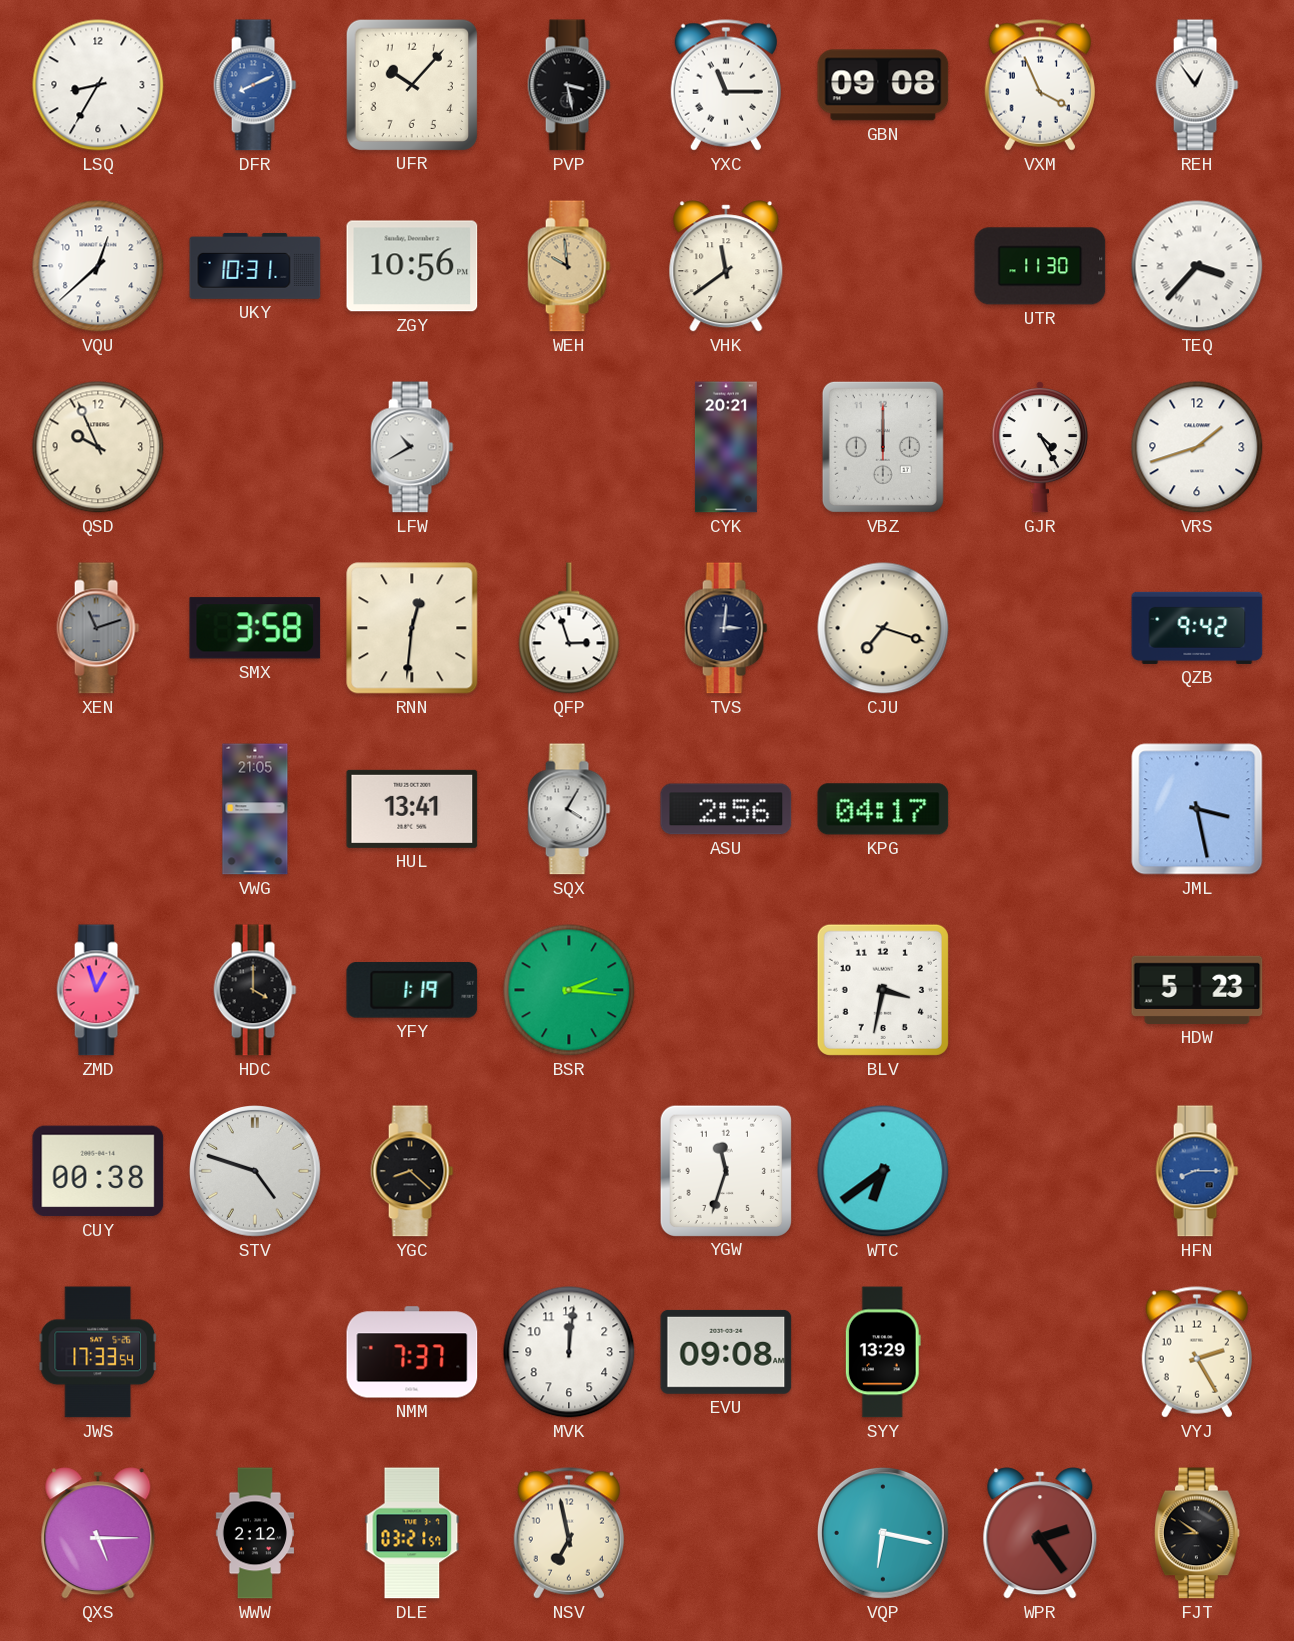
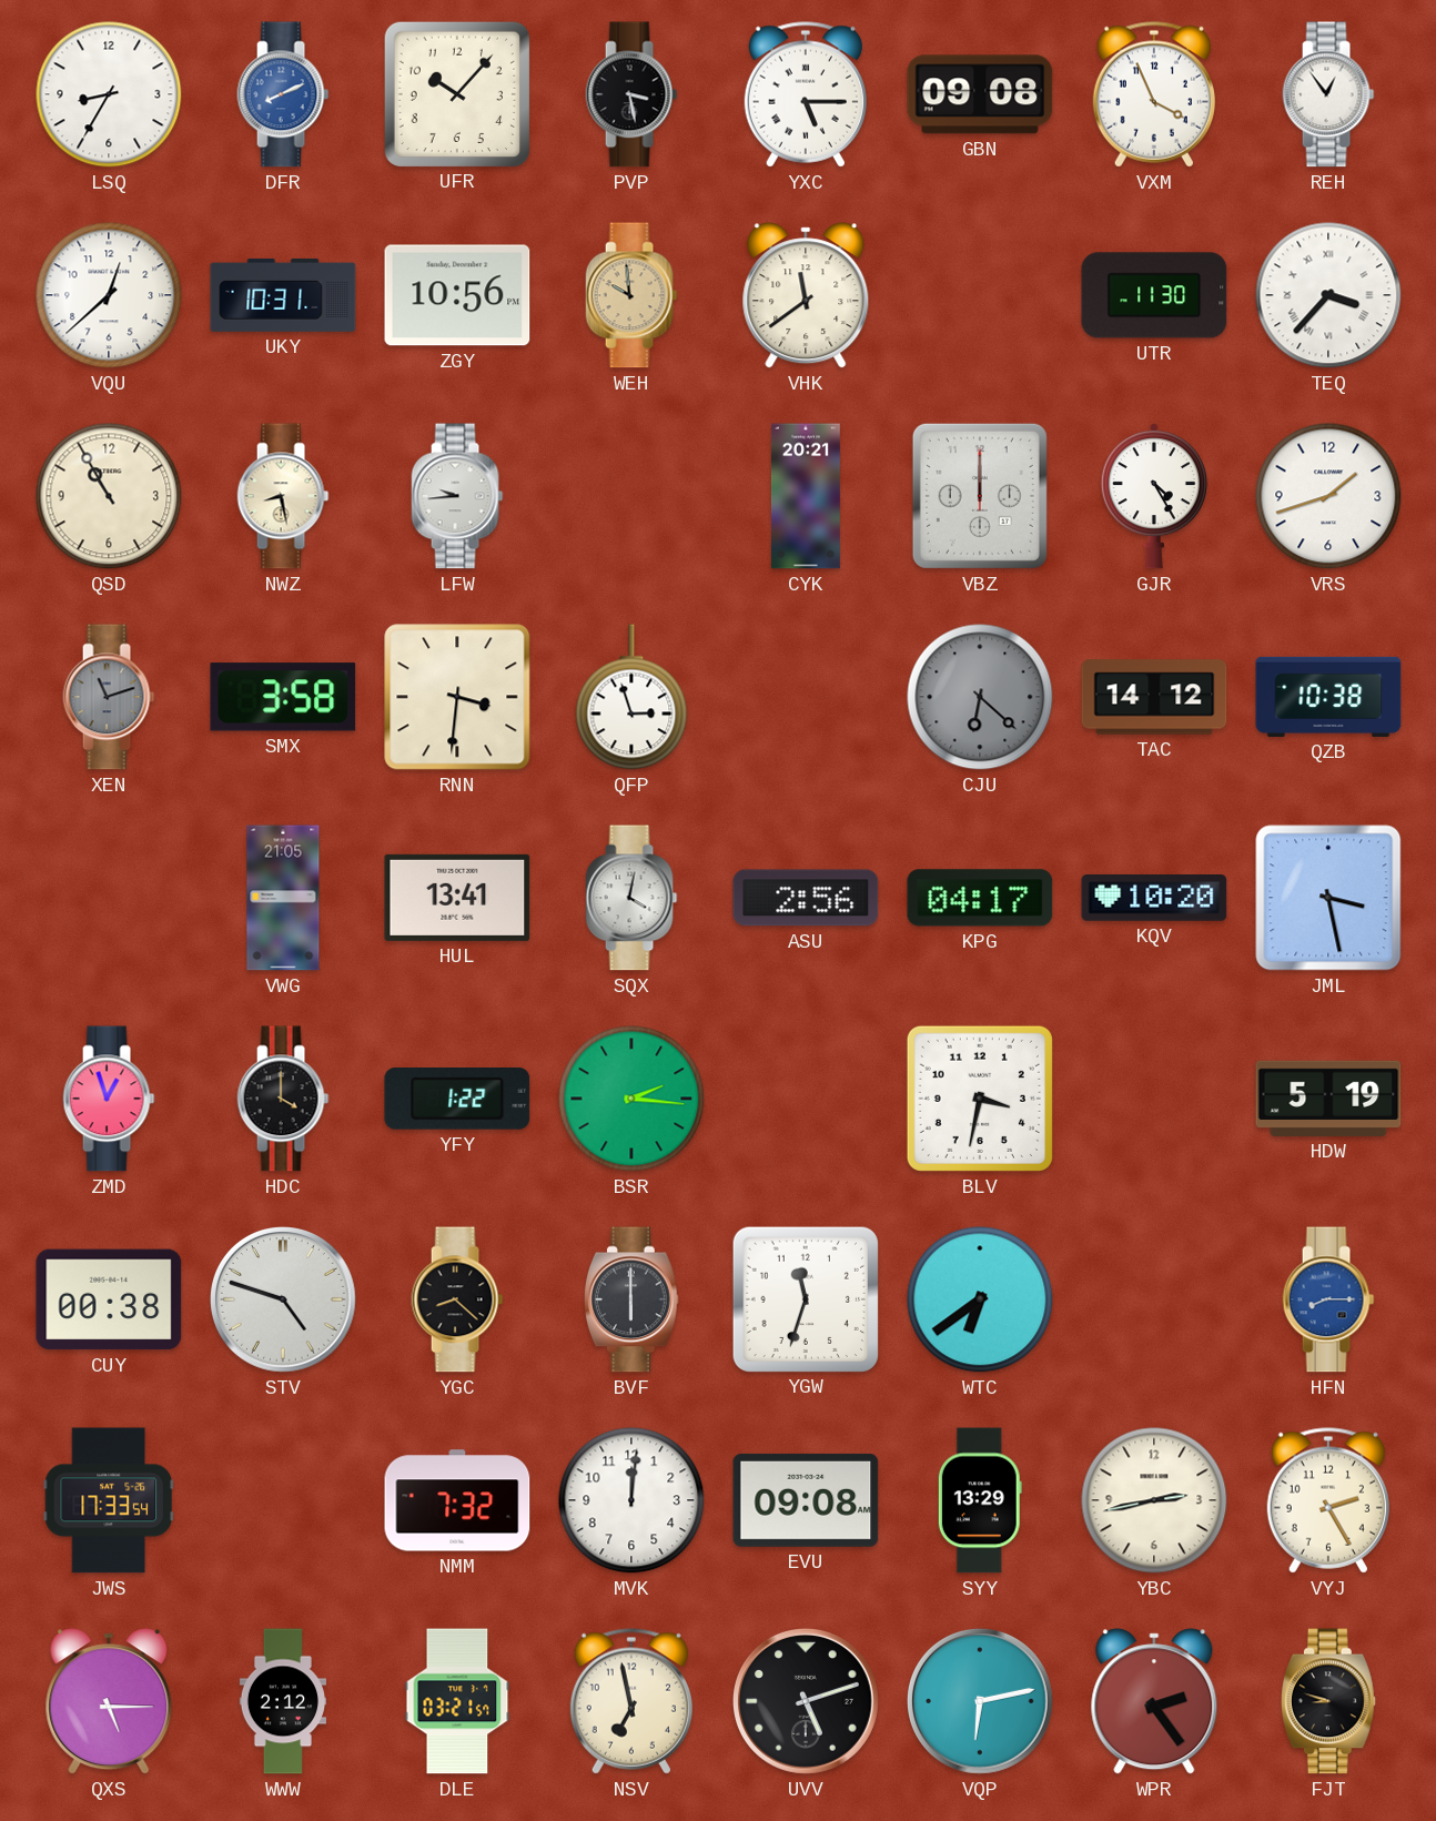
YXC: 11:15 -> 5:15 (806, 94)
QSD: 9:56 -> 10:55 (109, 496)
NWZ: none -> 8:28 (283, 496)
LFW: 10:40 -> 9:44 (457, 496)
RNN: 12:31 -> 3:31 (457, 697)
TVS: 3:01 -> none (726, 628)
CJU: 7:18 -> 6:22 (980, 697)
CJU dial: cream -> grey (980, 697)
TAC: none -> 14:12 (1154, 697)
QZB: 9:42 -> 10:38 (1328, 697)
SQX: 4:05 -> 4:02 (631, 898)
KQV: none -> 10:20 (1154, 898)
YFY: 1:19 -> 1:22 (457, 1100)
HDW: 5:23 -> 5:19 (1328, 1099)
BVF: none -> 6:00 (631, 1299)
NMM: 7:37 -> 7:32 (457, 1500)
YBC: none -> 2:43 (1154, 1500)
UVV: none -> 5:12 (807, 1702)
VQP: 6:17 -> 6:13 (981, 1702)
FJT: 8:51 -> 8:48 (1328, 1701)
